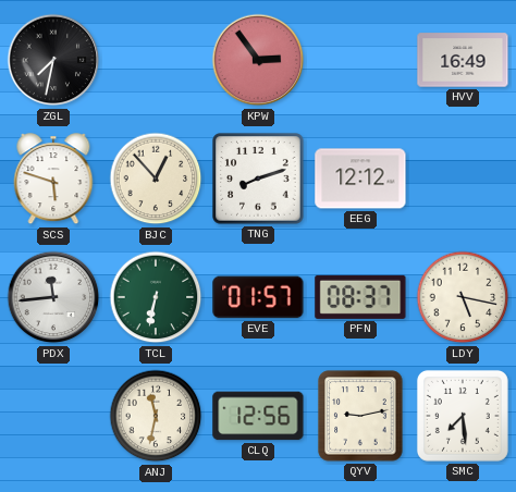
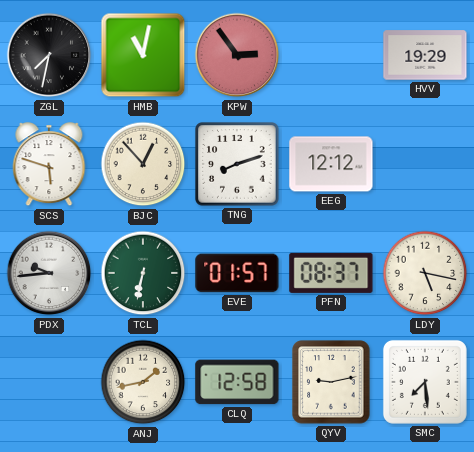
HMB: none -> 11:02 (143, 55)
HVV: 16:49 -> 19:29 (425, 55)
PDX: 11:44 -> 9:44 (49, 273)
ANJ: 11:32 -> 1:43 (143, 382)
CLQ: 12:56 -> 12:58 (237, 382)
